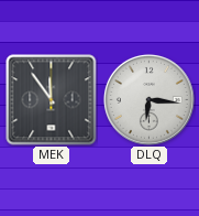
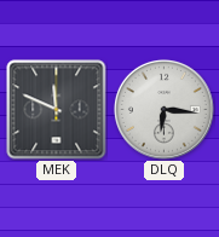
MEK: 11:54 -> 11:49 (57, 110)
